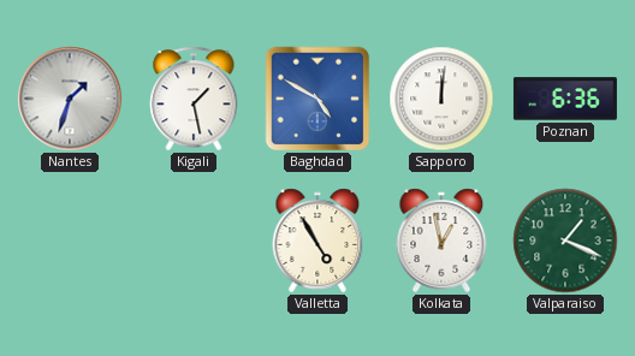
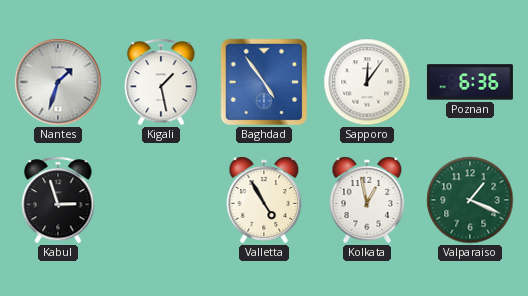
Baghdad: 4:50 -> 4:54 (264, 82)
Sapporo: 12:01 -> 12:06 (367, 82)
Kabul: none -> 2:57 (58, 200)
